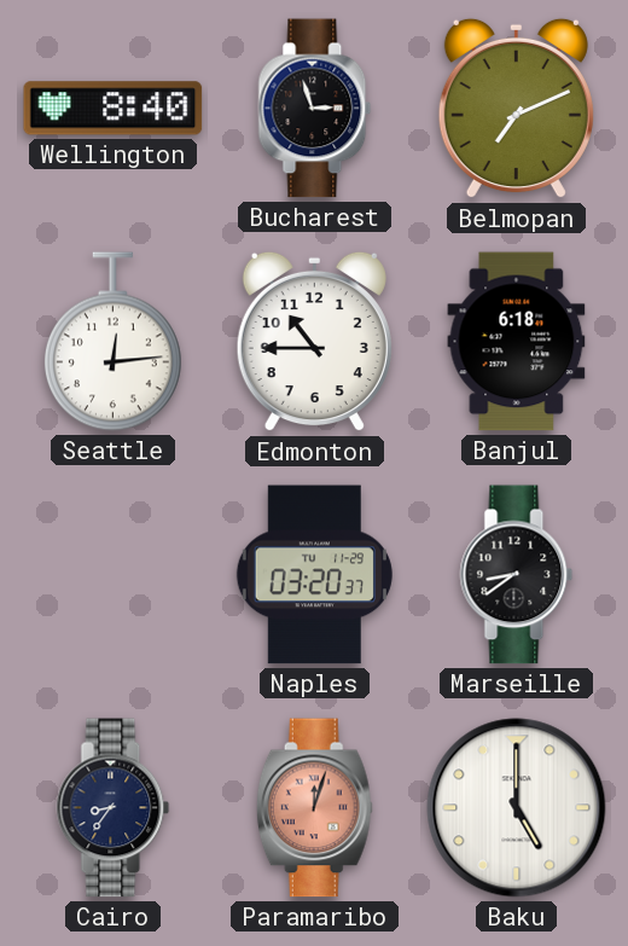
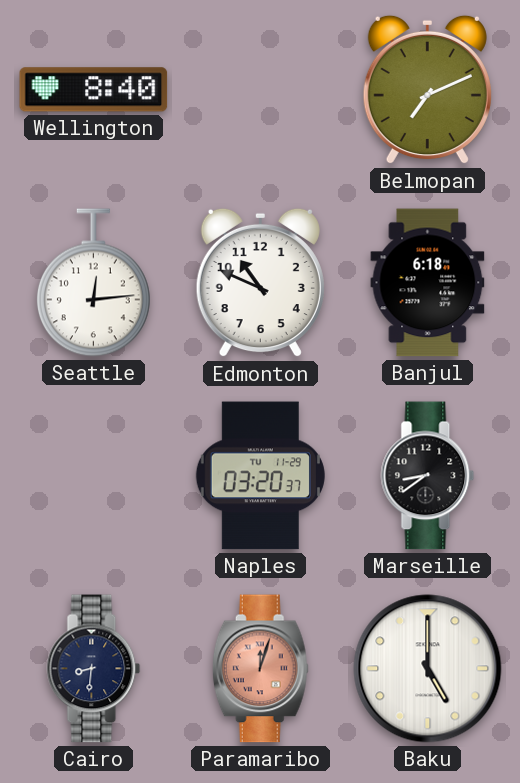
Bucharest: 2:57 -> none (315, 109)
Edmonton: 10:45 -> 10:49 (260, 283)
Cairo: 8:36 -> 8:31 (94, 669)
